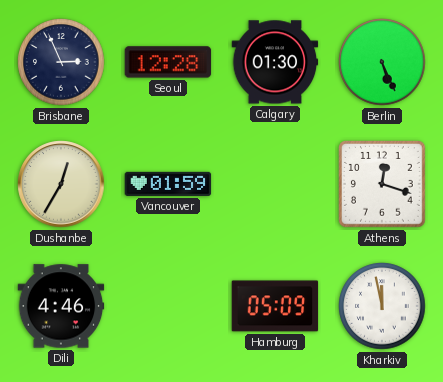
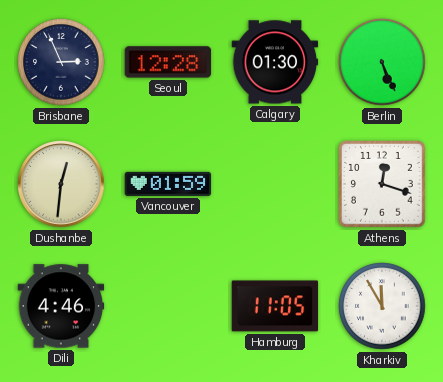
Dushanbe: 12:35 -> 12:31 (61, 184)
Hamburg: 05:09 -> 11:05 (275, 306)
Kharkiv: 11:58 -> 11:55 (382, 306)
